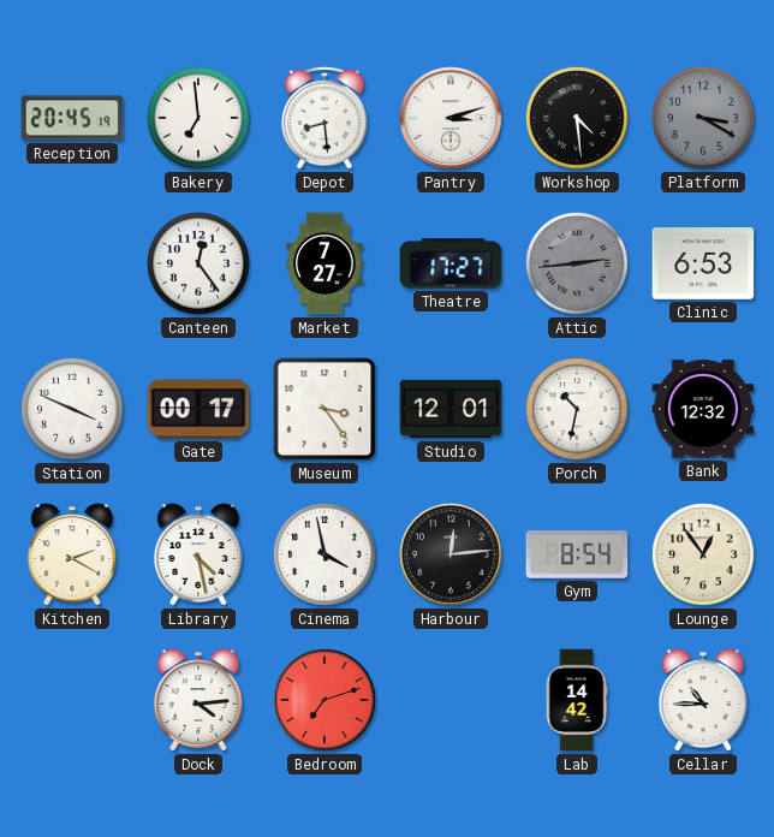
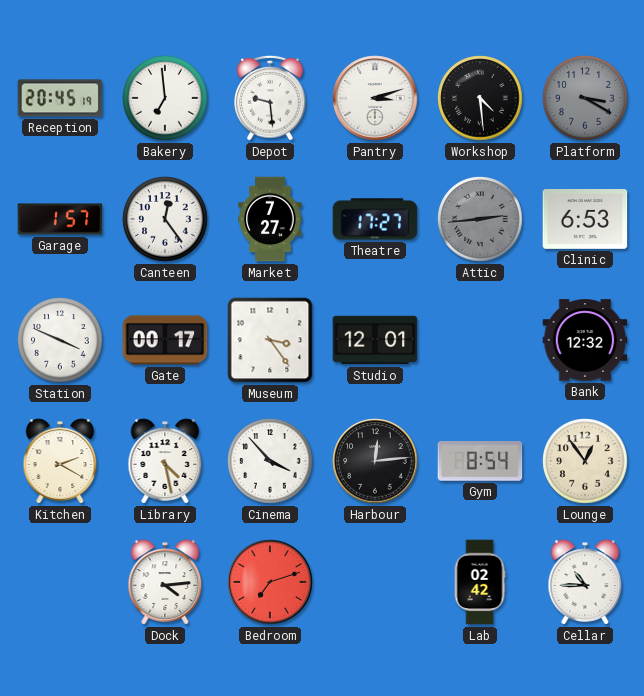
Depot: 8:29 -> 9:29 (270, 98)
Garage: none -> 1:57 (60, 219)
Porch: 10:32 -> none (577, 409)
Cinema: 3:58 -> 3:53 (270, 461)
Lab: 14:42 -> 02:42 (480, 582)
